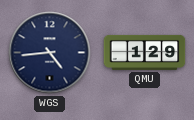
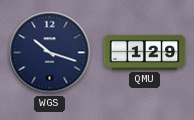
WGS: 4:44 -> 10:18 (50, 53)
